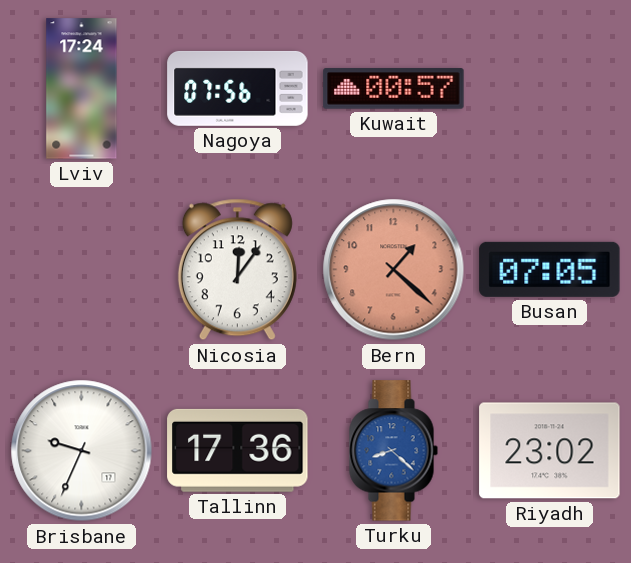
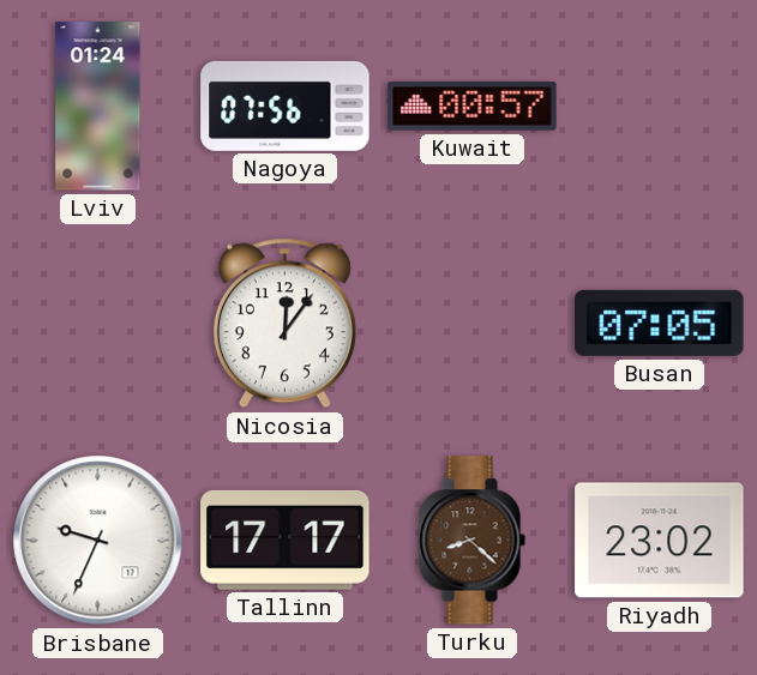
Lviv: 17:24 -> 01:24 (98, 107)
Bern: 1:22 -> none (394, 270)
Tallinn: 17:36 -> 17:17 (286, 540)
Turku dial: blue -> brown (471, 541)
